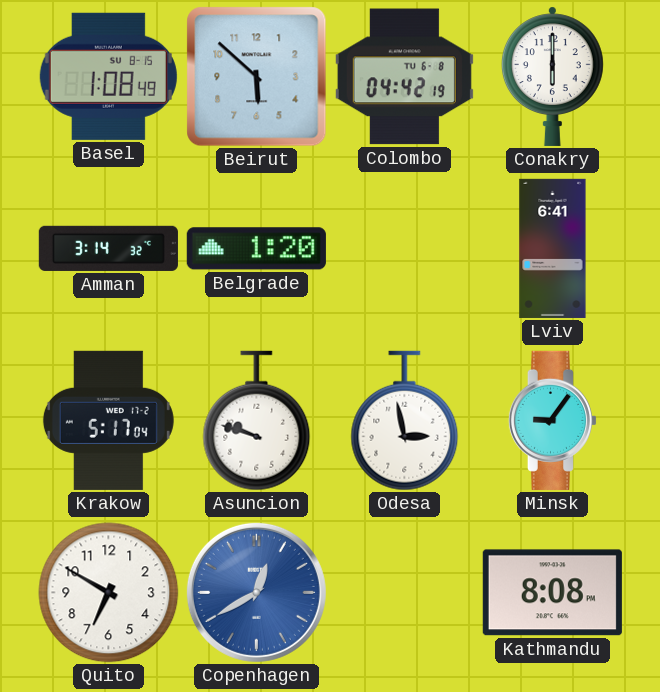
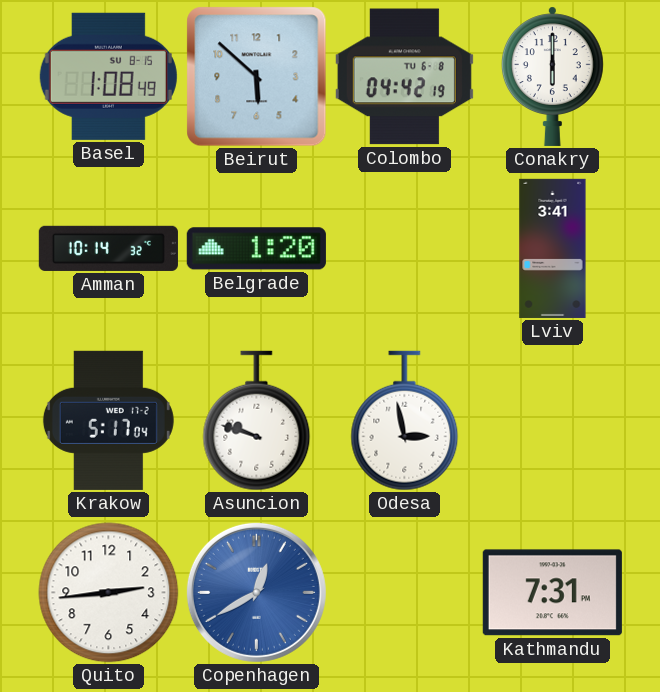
Amman: 3:14 -> 10:14 (108, 248)
Lviv: 6:41 -> 3:41 (553, 248)
Minsk: 9:06 -> none (552, 420)
Quito: 6:50 -> 2:44 (109, 593)
Kathmandu: 8:08 -> 7:31 (552, 593)
